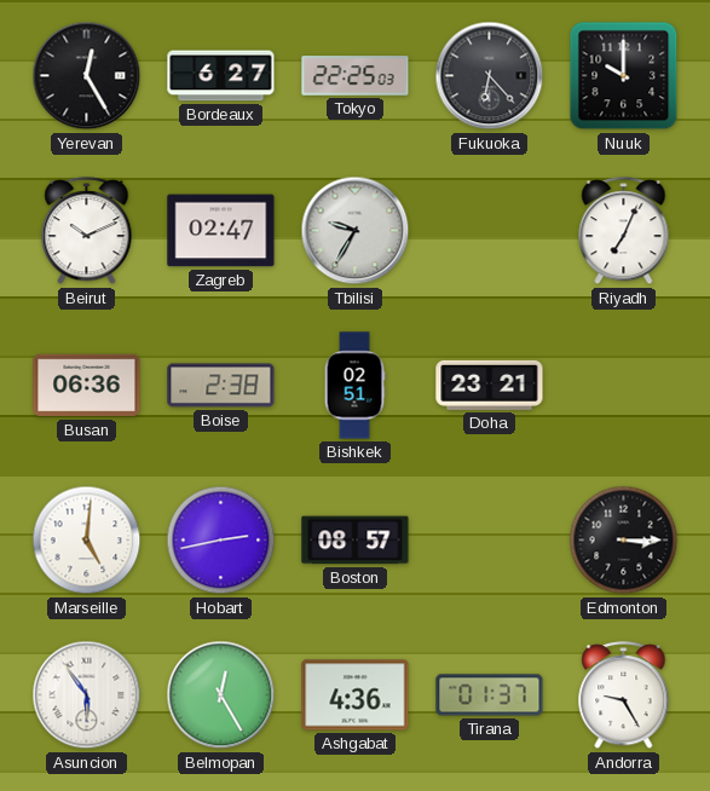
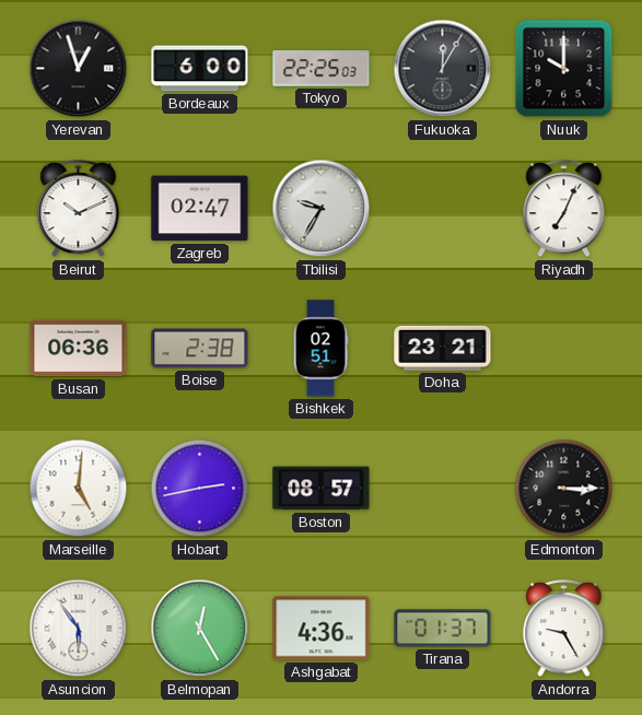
Yerevan: 12:25 -> 12:57 (79, 69)
Bordeaux: 6:27 -> 6:00 (200, 69)
Fukuoka: 6:23 -> 12:05 (443, 69)
